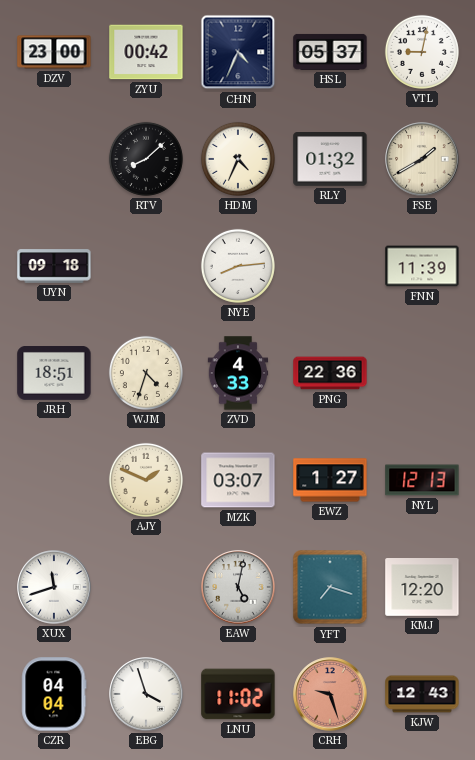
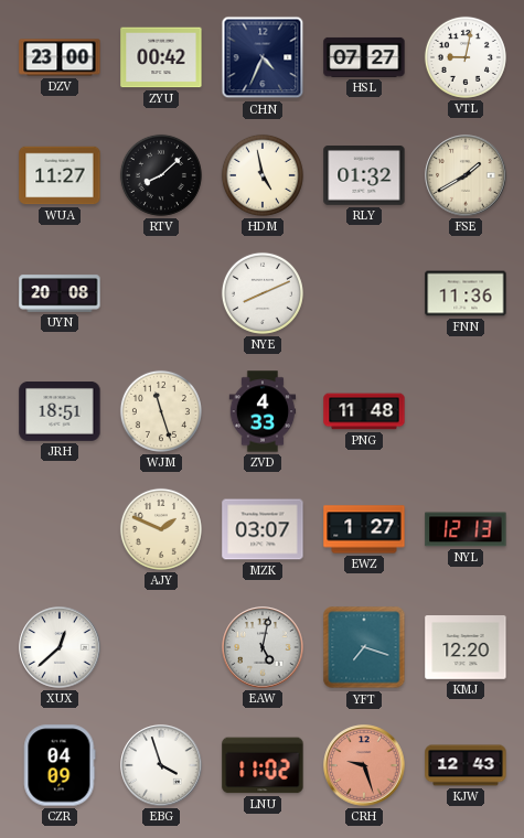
HSL: 05:37 -> 07:27 (364, 57)
WUA: none -> 11:27 (60, 175)
HDM: 4:34 -> 4:58 (263, 175)
UYN: 09:18 -> 20:08 (60, 293)
NYE: 8:14 -> 8:11 (263, 293)
FNN: 11:39 -> 11:36 (466, 293)
WJM: 4:33 -> 11:27 (161, 411)
PNG: 22:36 -> 11:48 (364, 411)
XUX: 11:42 -> 12:38 (60, 647)
CZR: 04:04 -> 04:09 (60, 765)
